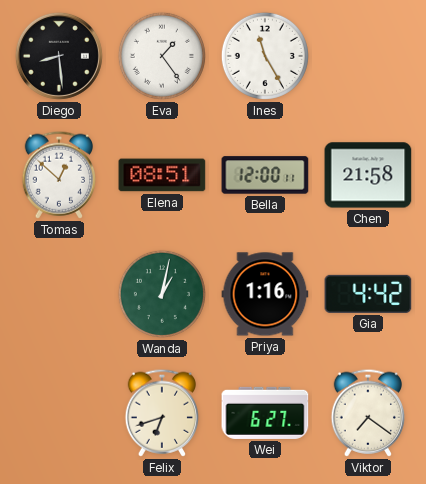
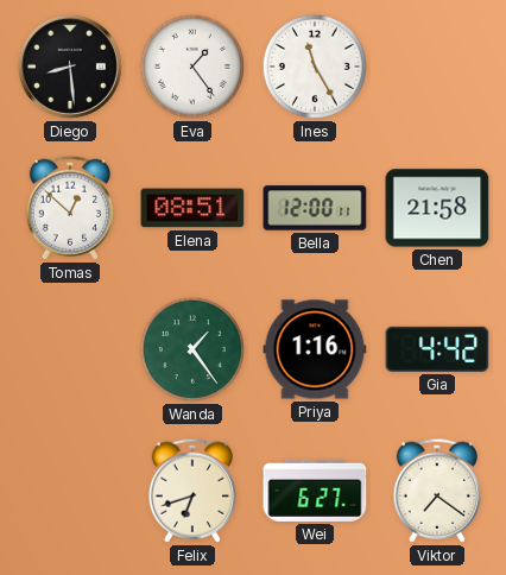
Wanda: 1:02 -> 1:24 (192, 349)
